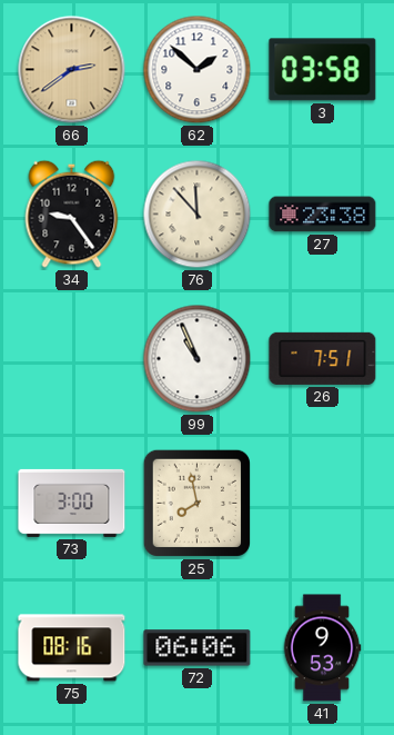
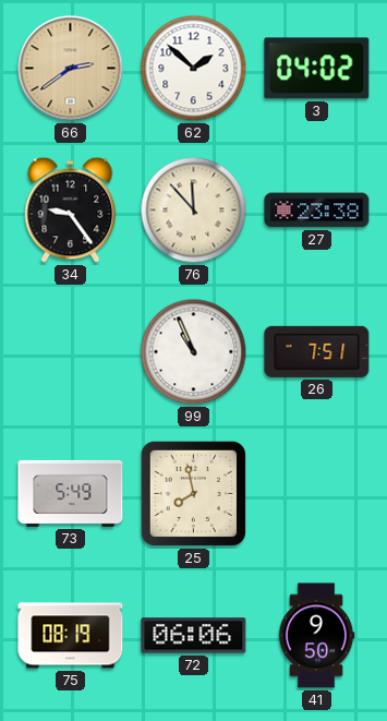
3: 03:58 -> 04:02 (317, 69)
73: 3:00 -> 5:49 (71, 493)
75: 08:16 -> 08:19 (71, 636)
41: 9:53 -> 9:50 (316, 636)
